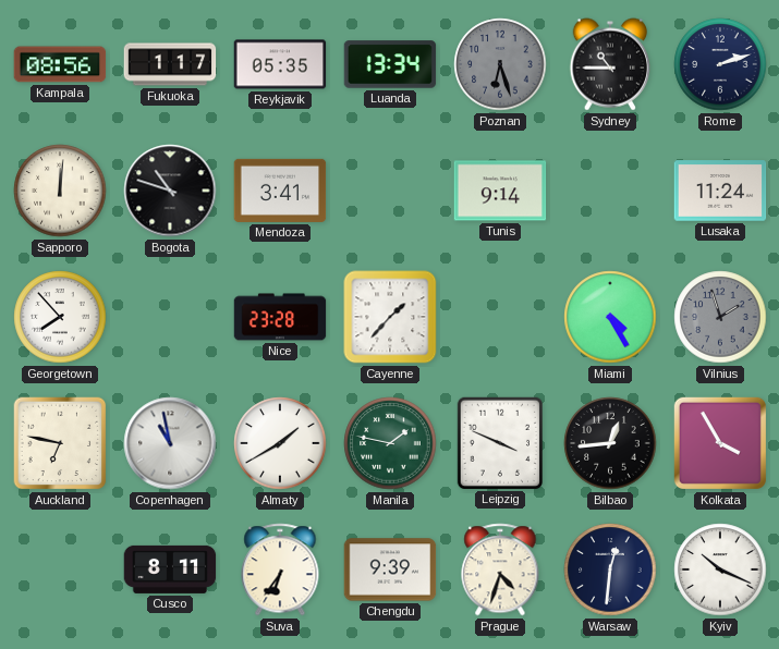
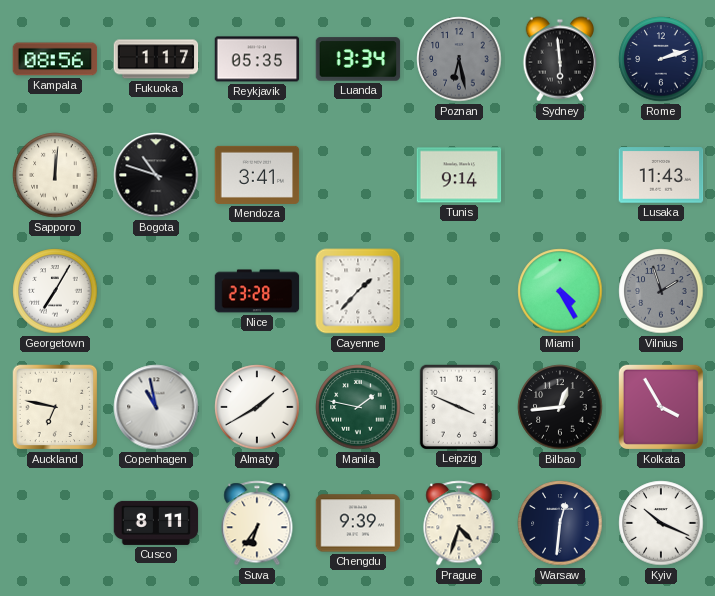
Poznan: 6:27 -> 6:28 (459, 59)
Sydney: 10:45 -> 5:59 (560, 59)
Lusaka: 11:24 -> 11:43 (661, 175)
Georgetown: 7:53 -> 7:05 (55, 291)
